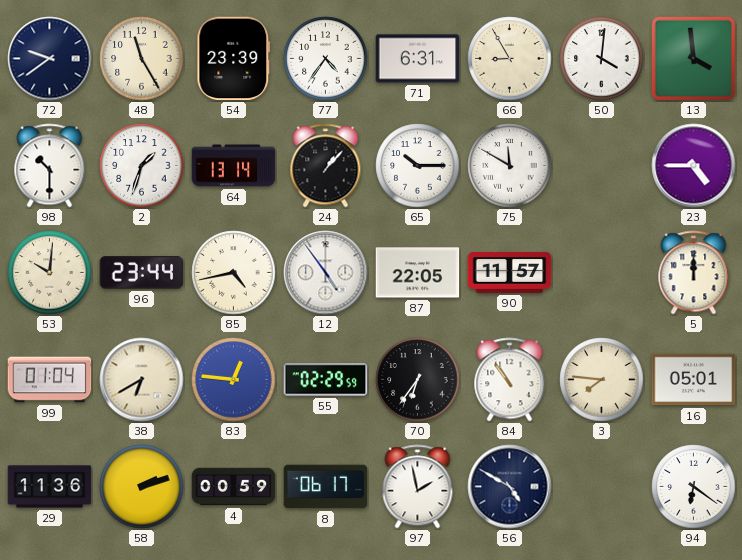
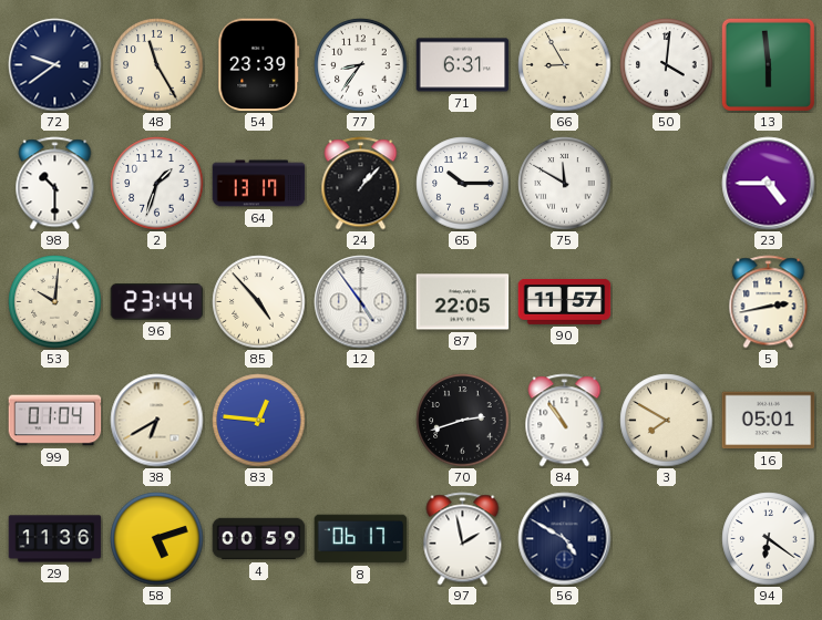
77: 4:36 -> 8:36 (361, 65)
13: 3:59 -> 5:59 (768, 64)
64: 13:14 -> 13:17 (259, 184)
85: 4:43 -> 4:53 (259, 302)
5: 12:00 -> 2:43 (769, 302)
55: 02:29 -> none (326, 380)
70: 6:36 -> 2:42 (463, 421)
3: 7:46 -> 7:50 (667, 421)
58: 2:12 -> 5:12 (157, 539)
